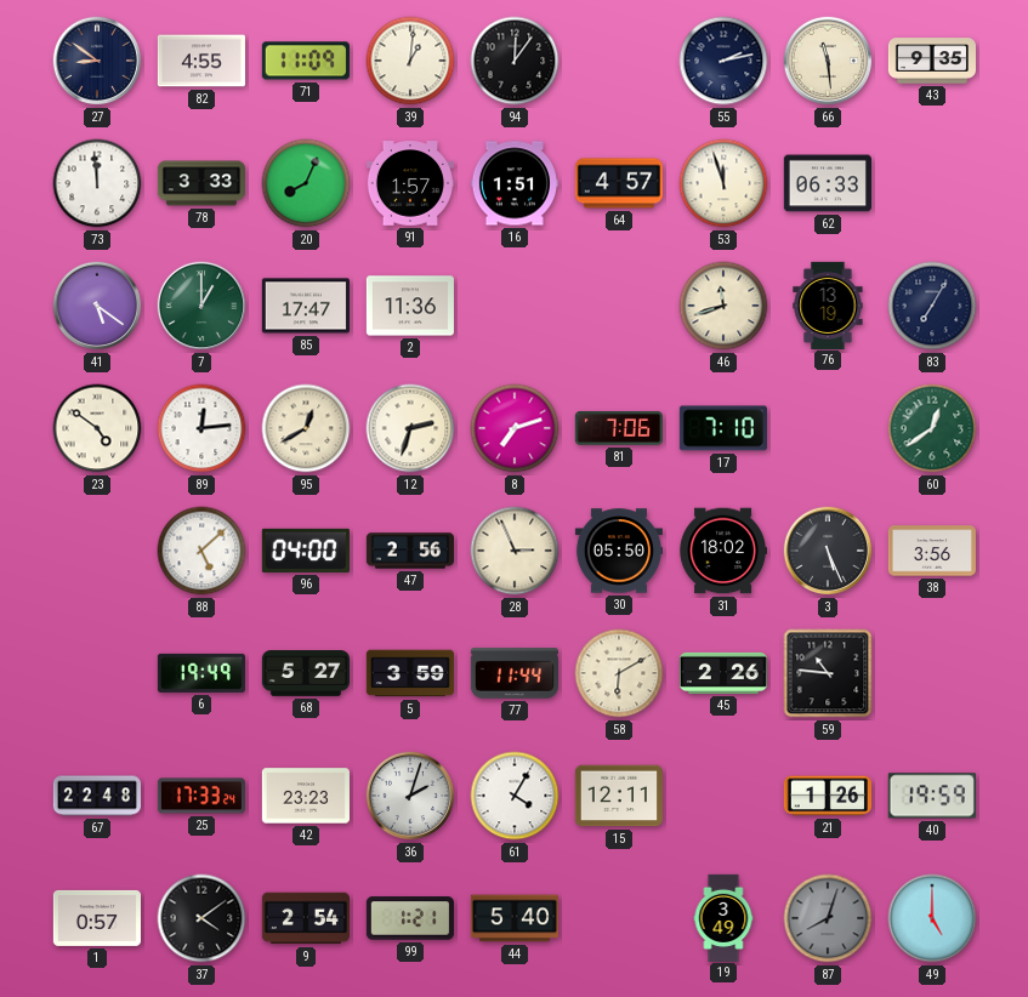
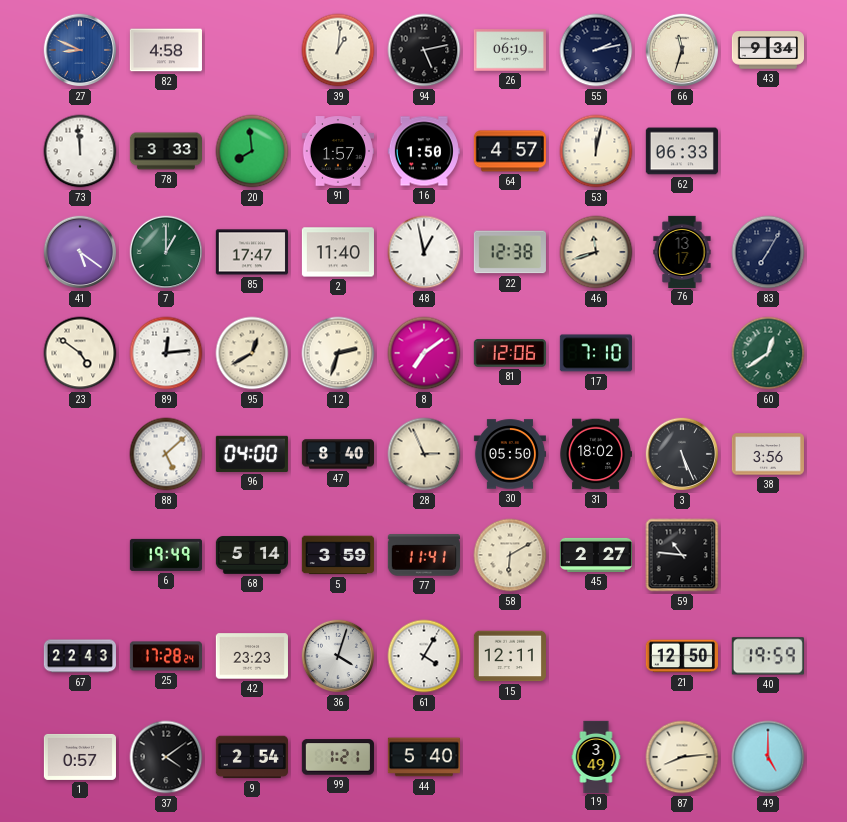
27: 8:51 -> 8:49 (80, 50)
27 dial: navy -> blue (80, 50)
82: 4:55 -> 4:58 (166, 50)
71: 11:09 -> none (306, 61)
94: 12:06 -> 5:13 (424, 50)
26: none -> 06:19 (510, 50)
66: 11:29 -> 11:33 (682, 50)
43: 9:35 -> 9:34 (767, 50)
20: 8:04 -> 7:59 (252, 151)
16: 1:51 -> 1:50 (424, 151)
53: 11:57 -> 12:02 (596, 151)
2: 11:36 -> 11:40 (338, 252)
48: none -> 12:58 (424, 252)
22: none -> 12:38 (510, 252)
76: 13:19 -> 13:17 (682, 251)
8: 7:12 -> 7:09 (424, 353)
81: 7:06 -> 12:06 (510, 353)
47: 2:56 -> 8:40 (337, 454)
68: 5:27 -> 5:14 (251, 555)
77: 11:44 -> 11:41 (424, 555)
45: 2:26 -> 2:27 (595, 555)
67: 22:48 -> 22:43 (80, 656)
25: 17:33 -> 17:28 (166, 656)
36: 2:03 -> 4:03 (338, 656)
21: 1:26 -> 12:50 (682, 656)
87: 8:03 -> 8:14 (682, 757)
87 dial: grey -> cream (682, 757)
